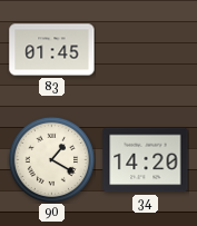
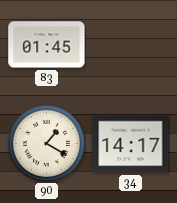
34: 14:20 -> 14:17 (131, 144)
